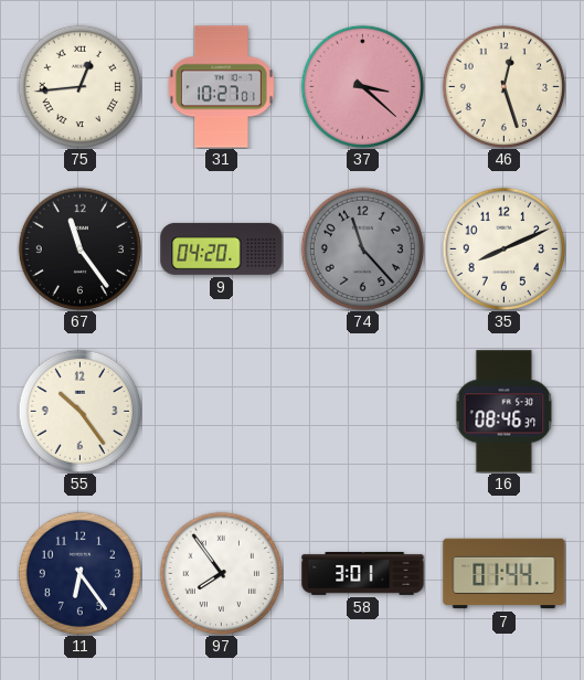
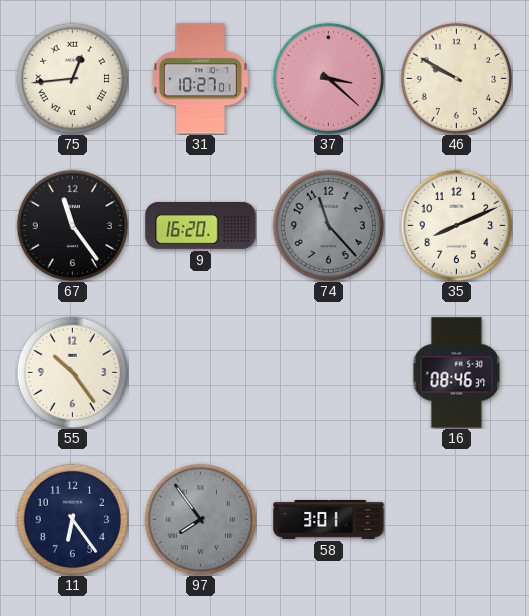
46: 12:27 -> 9:50 (456, 78)
9: 04:20 -> 16:20 (201, 225)
97 dial: white -> grey (200, 519)
7: 01:44 -> none (505, 574)
